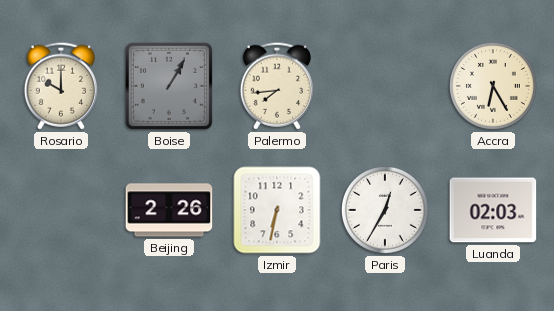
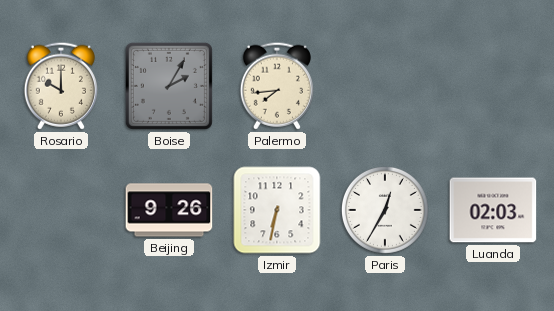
Boise: 1:05 -> 2:05 (169, 86)
Accra: 6:25 -> none (493, 86)
Beijing: 2:26 -> 9:26 (169, 210)
